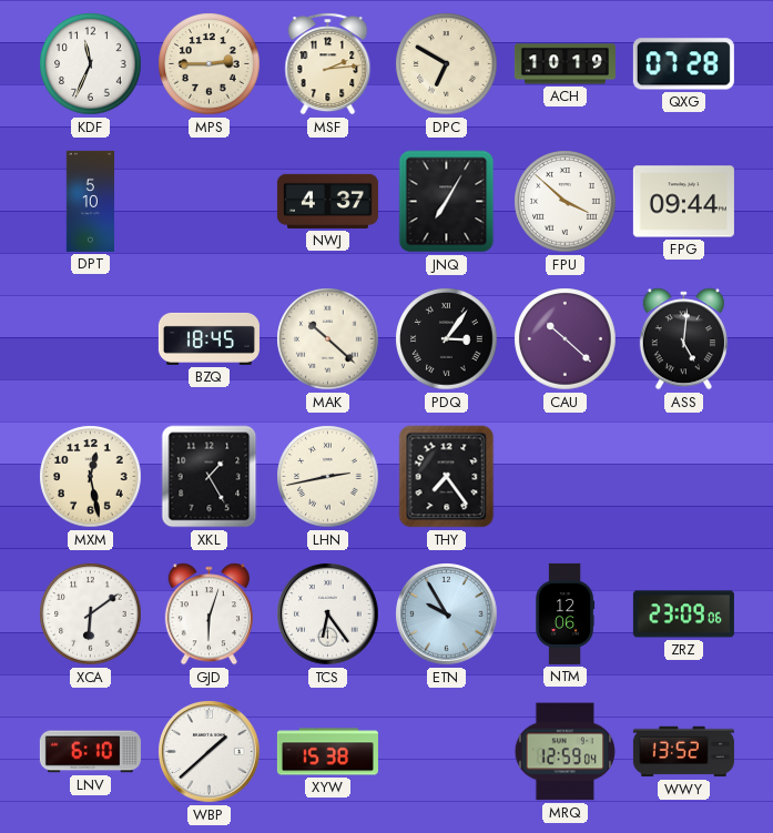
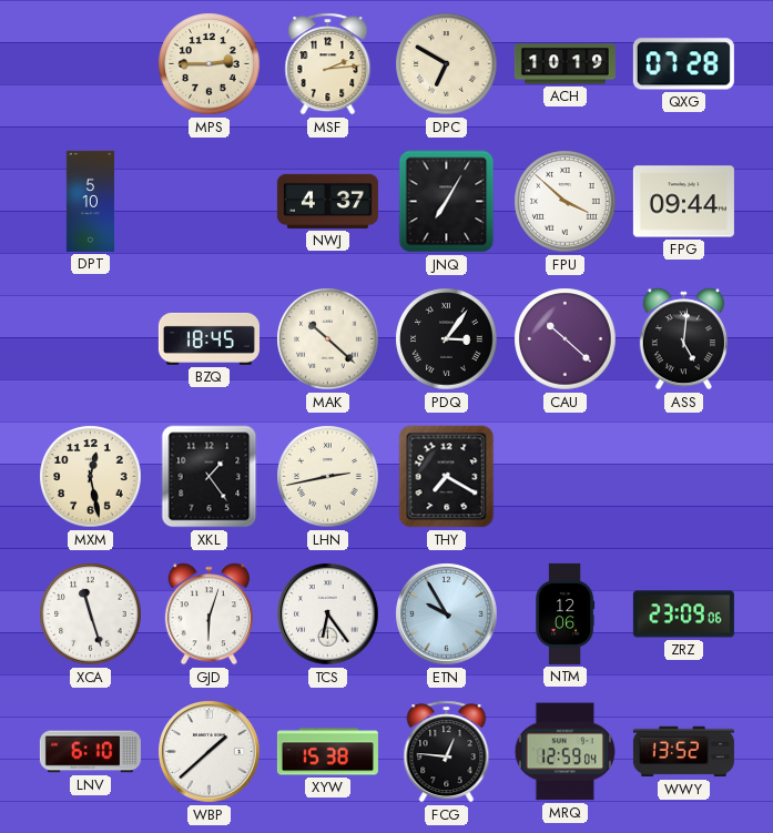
KDF: 11:34 -> none (91, 64)
XKL: 1:25 -> 1:24 (210, 477)
THY: 7:24 -> 7:20 (447, 477)
XCA: 6:09 -> 11:27 (91, 614)
FCG: none -> 12:46 (447, 752)
